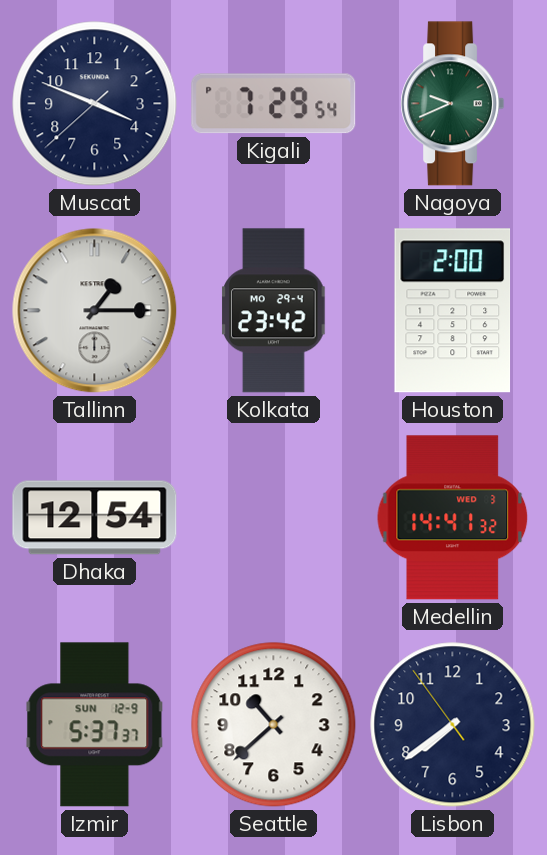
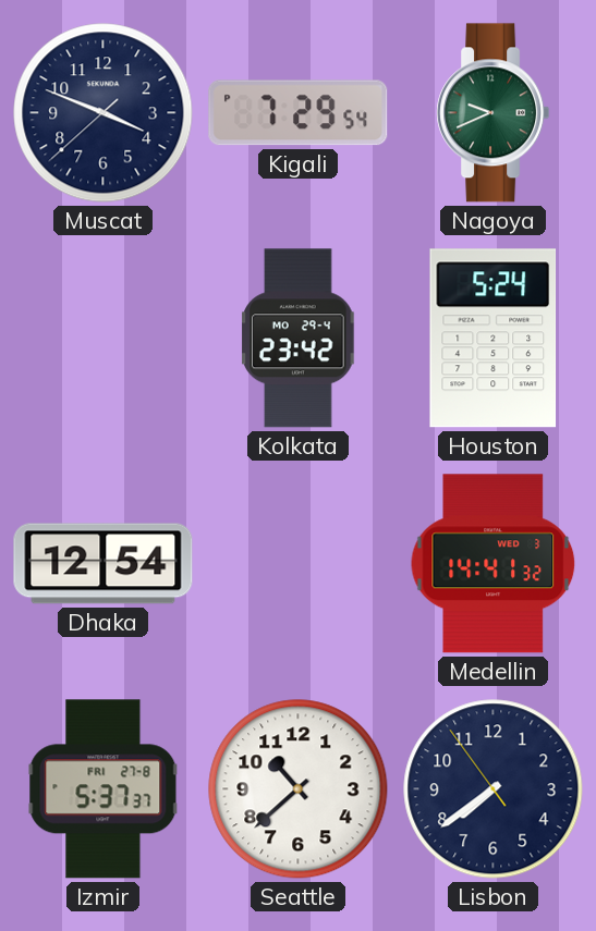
Tallinn: 1:15 -> none (95, 311)
Houston: 2:00 -> 5:24 (494, 339)
Izmir date: SUN 12-9 -> FRI 27-8 (104, 789)
